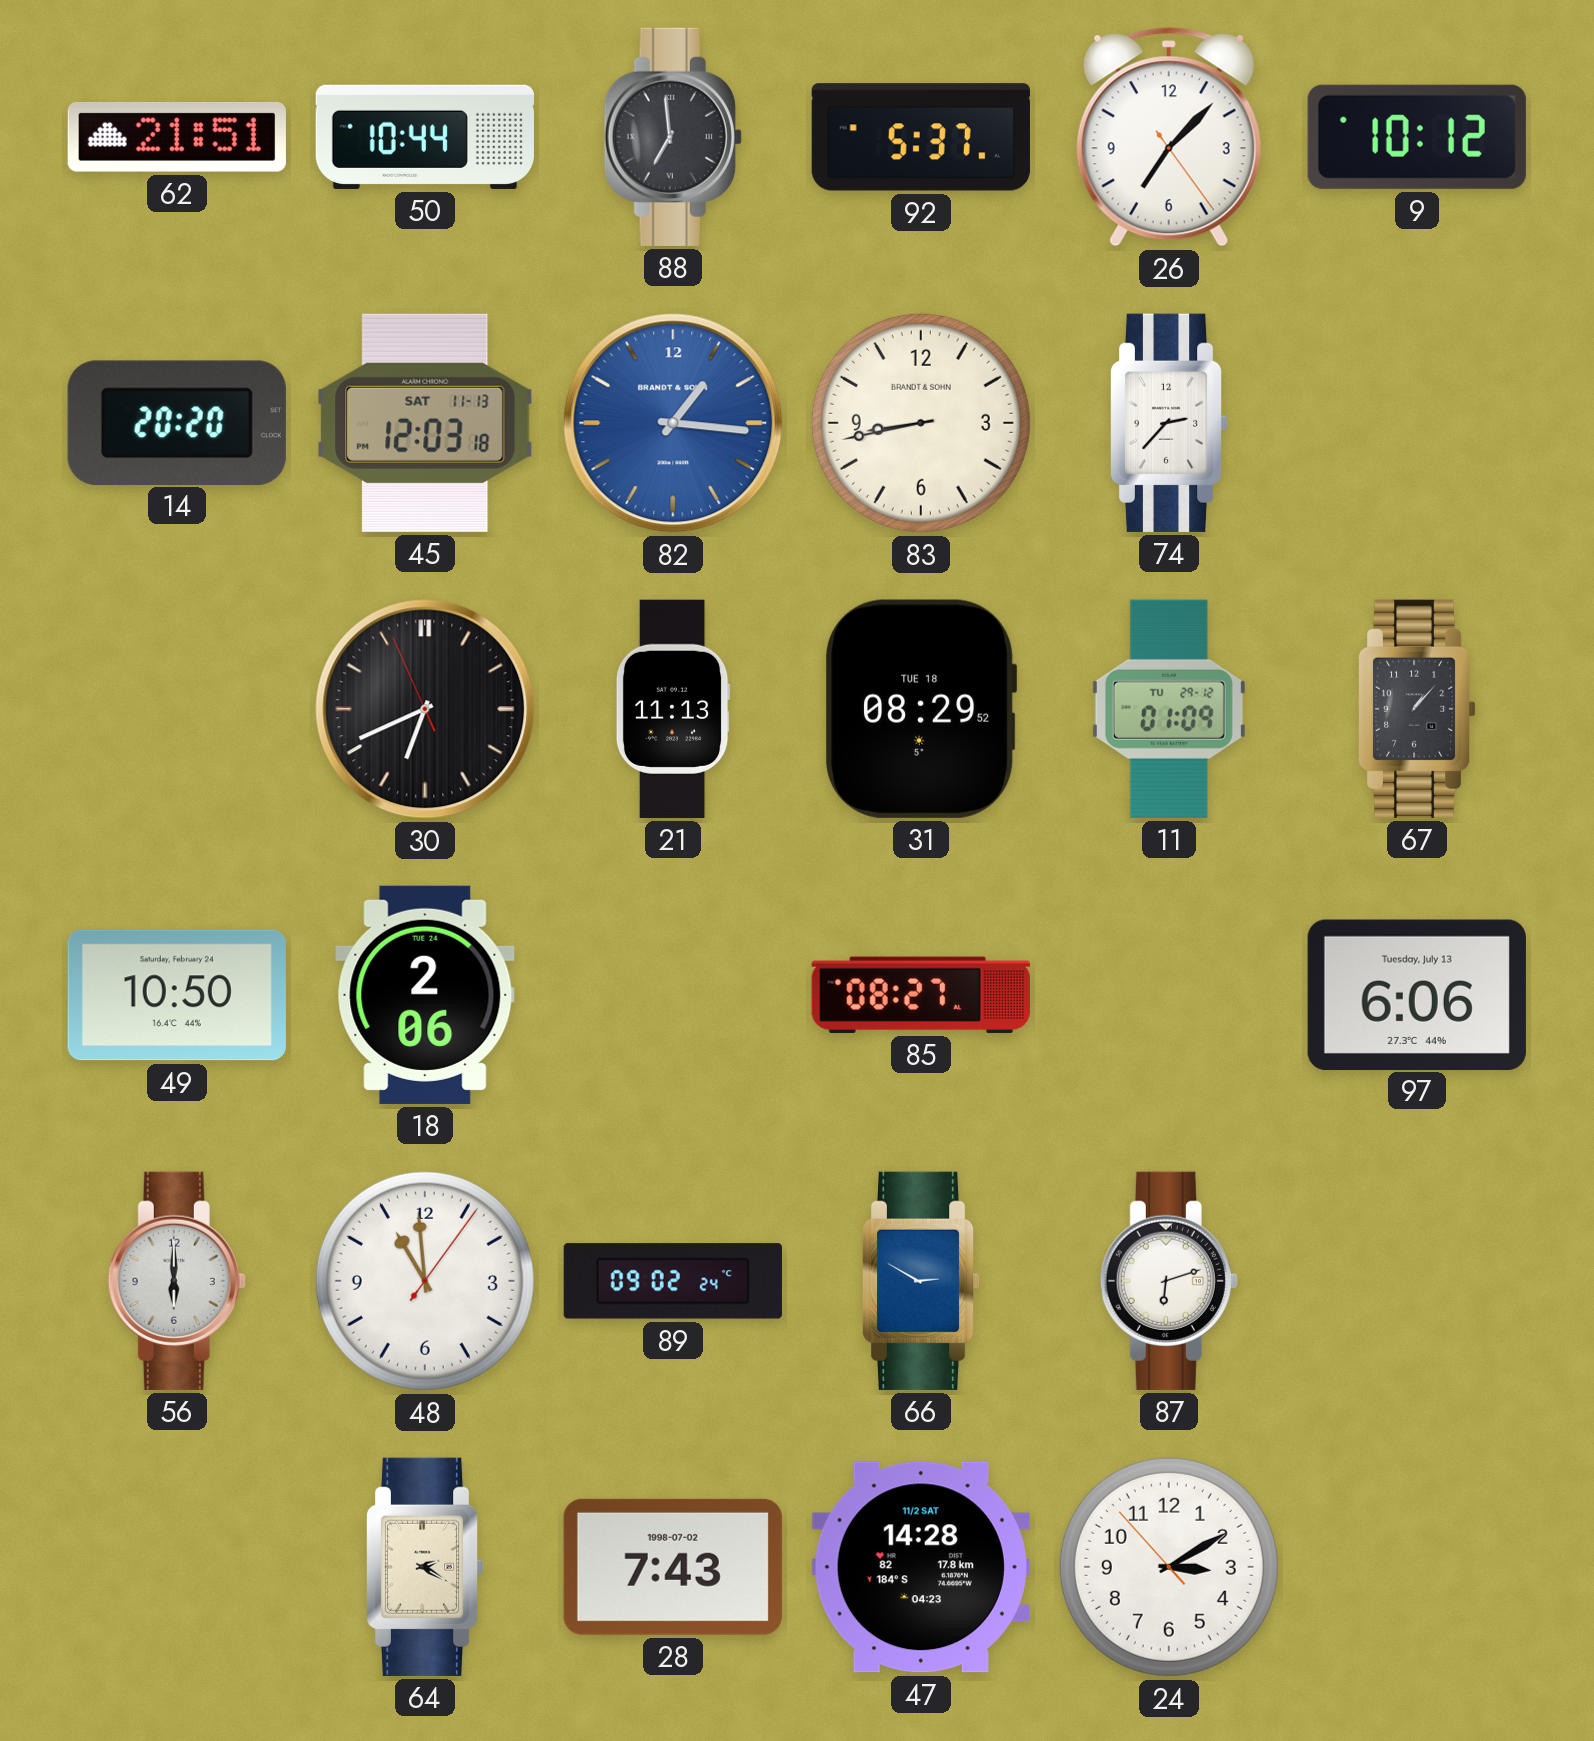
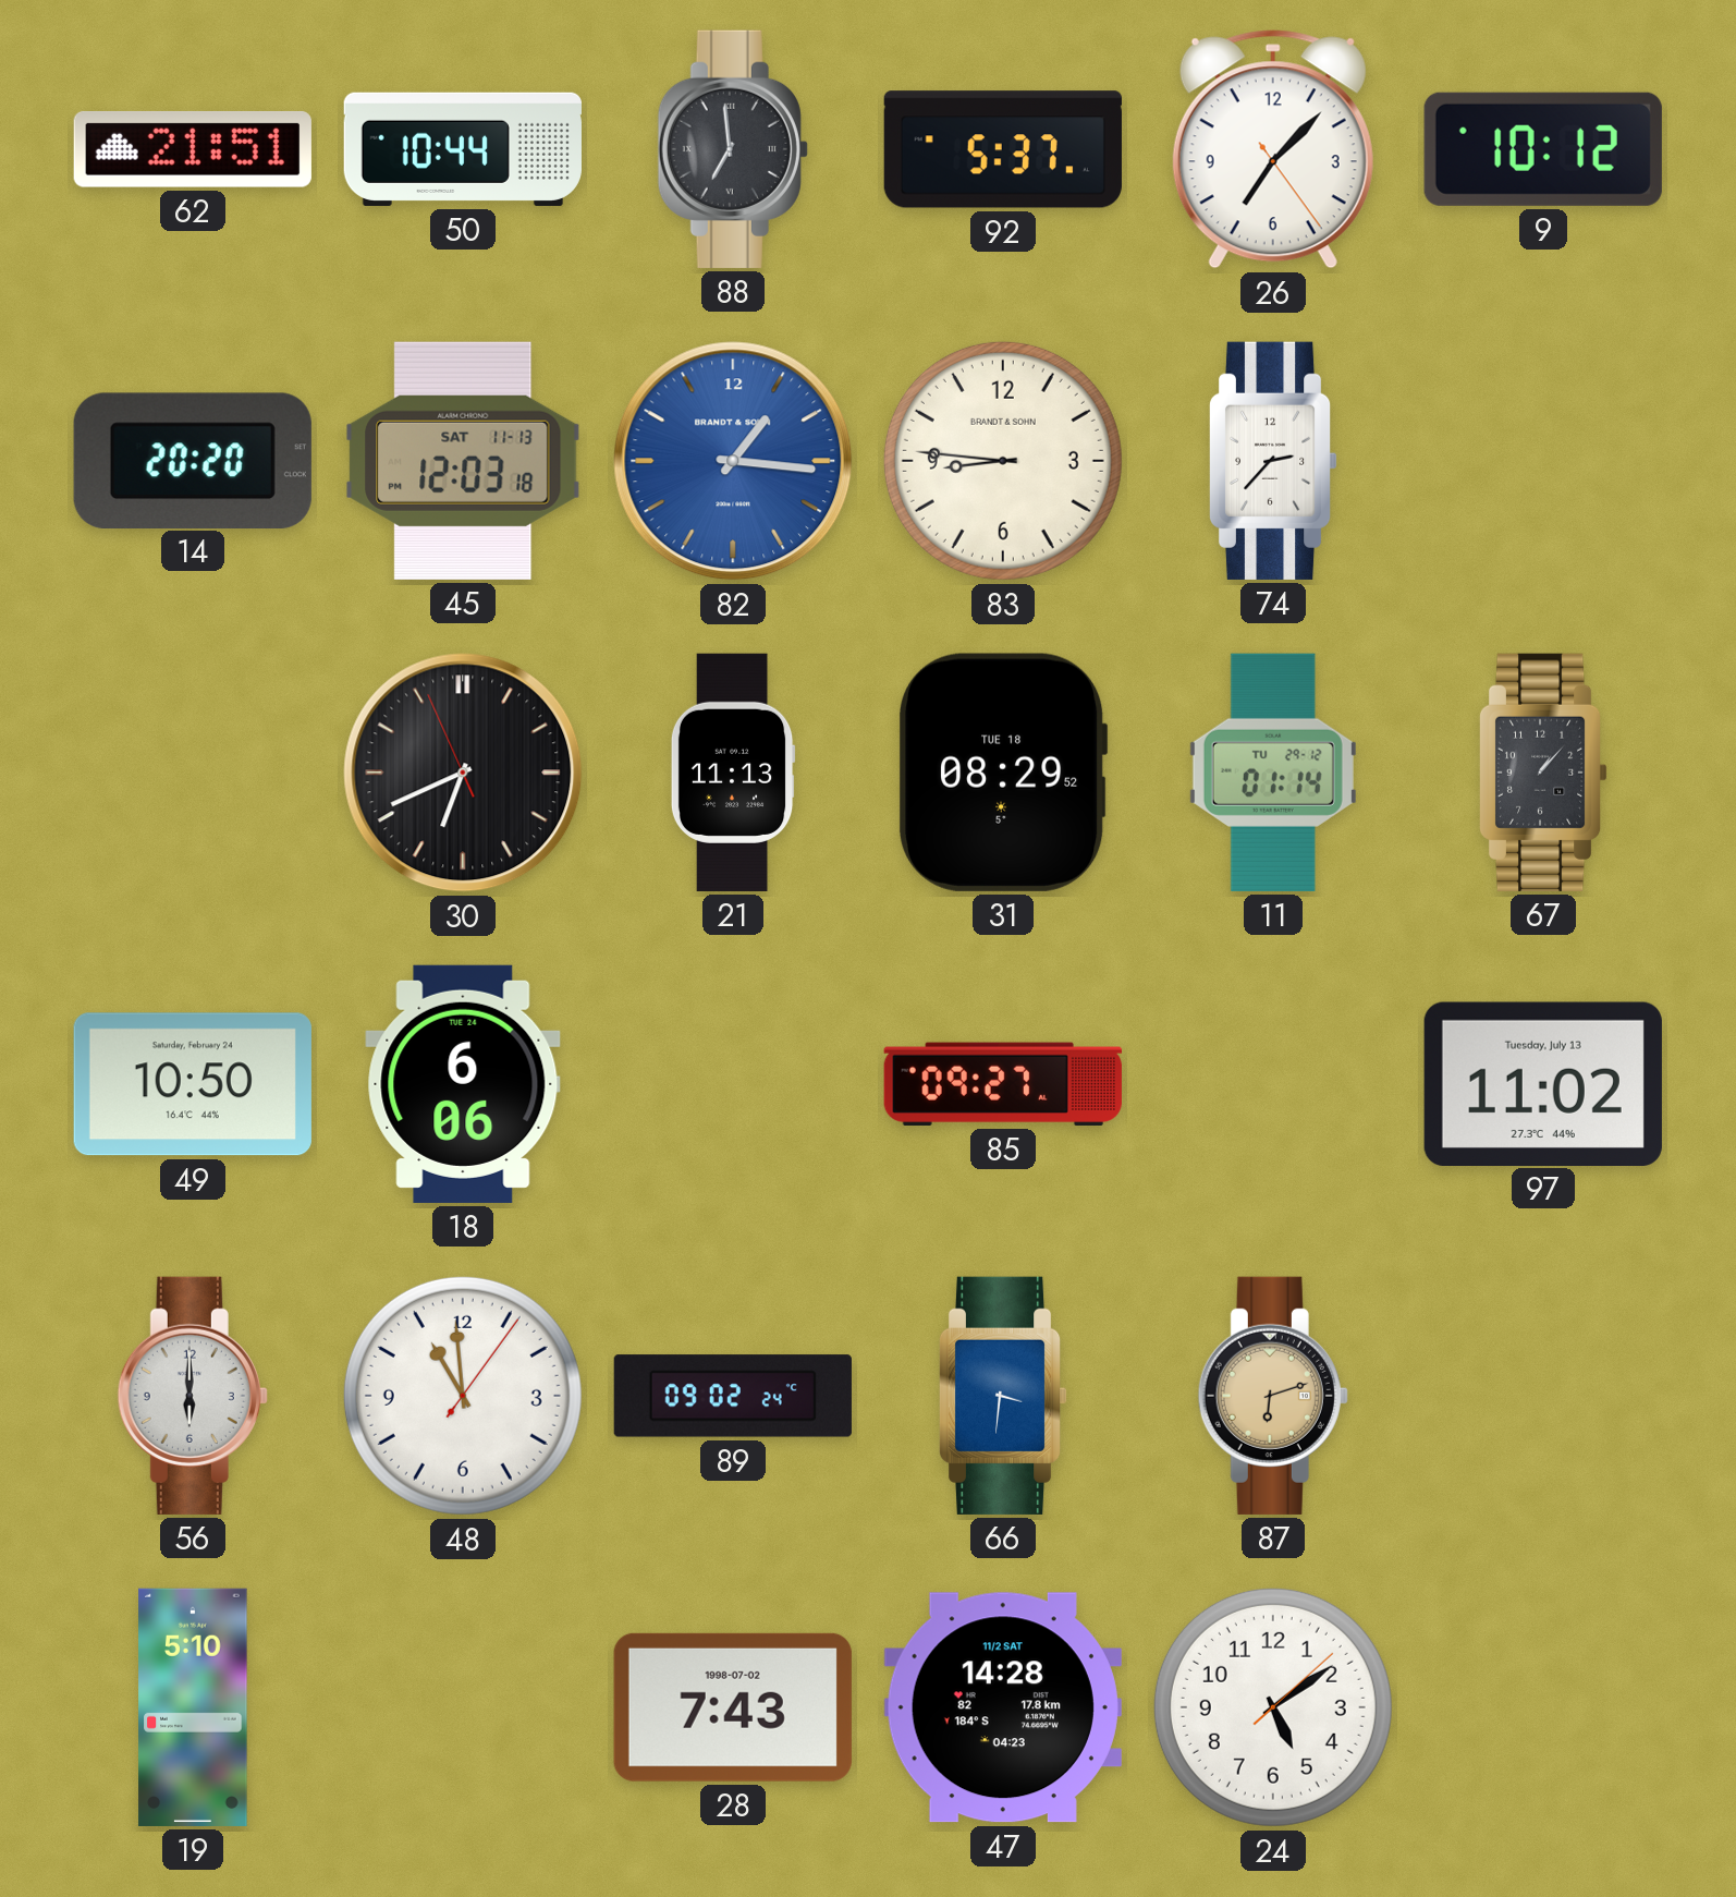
83: 8:43 -> 8:46 (1003, 461)
11: 01:09 -> 01:14 (1273, 773)
18: 2:06 -> 6:06 (463, 1084)
85: 08:27 -> 09:27 (1003, 1084)
97: 6:06 -> 11:02 (1543, 1083)
66: 2:50 -> 3:31 (1003, 1396)
87 dial: white -> champagne (1273, 1396)
19: none -> 5:10 (193, 1707)
64: 2:20 -> none (425, 1567)
24: 3:09 -> 5:09 (1273, 1707)
